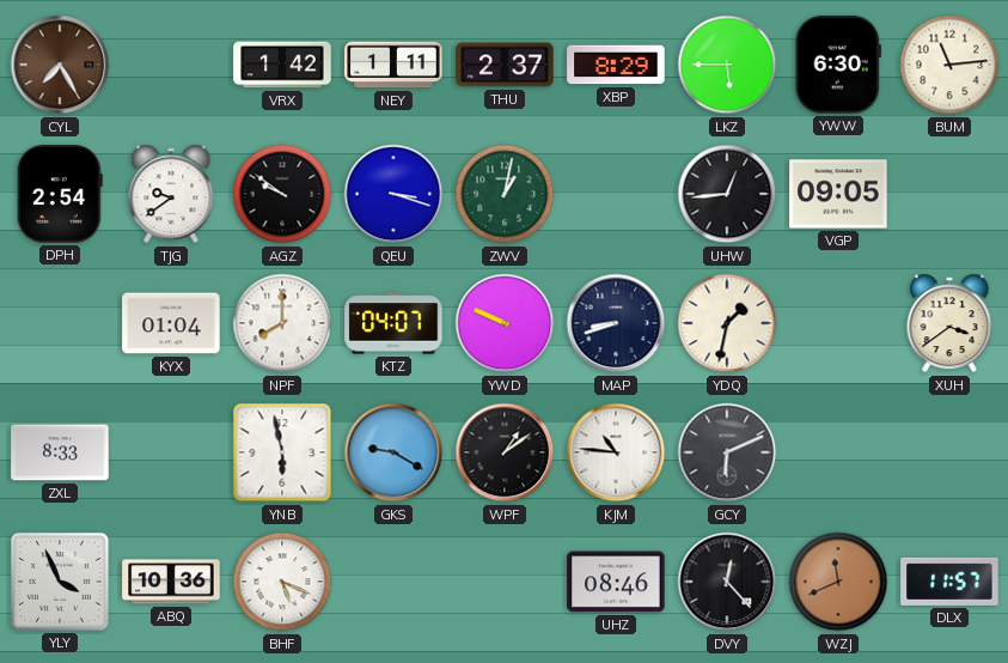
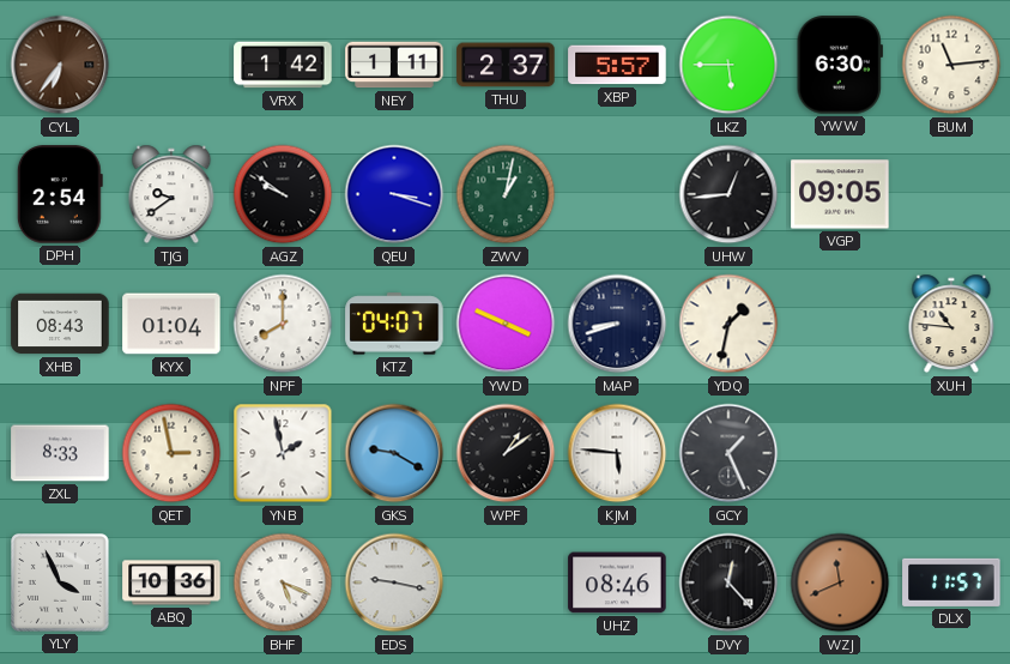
CYL: 7:25 -> 6:36 (60, 65)
XBP: 8:29 -> 5:57 (617, 65)
XHB: none -> 08:43 (60, 324)
YWD: 9:49 -> 3:49 (506, 324)
XUH: 3:39 -> 10:46 (951, 324)
QET: none -> 2:58 (171, 453)
YNB: 5:58 -> 1:58 (283, 453)
KJM: 10:46 -> 5:46 (617, 453)
GCY: 6:11 -> 1:26 (728, 453)
EDS: none -> 9:17 (394, 582)
